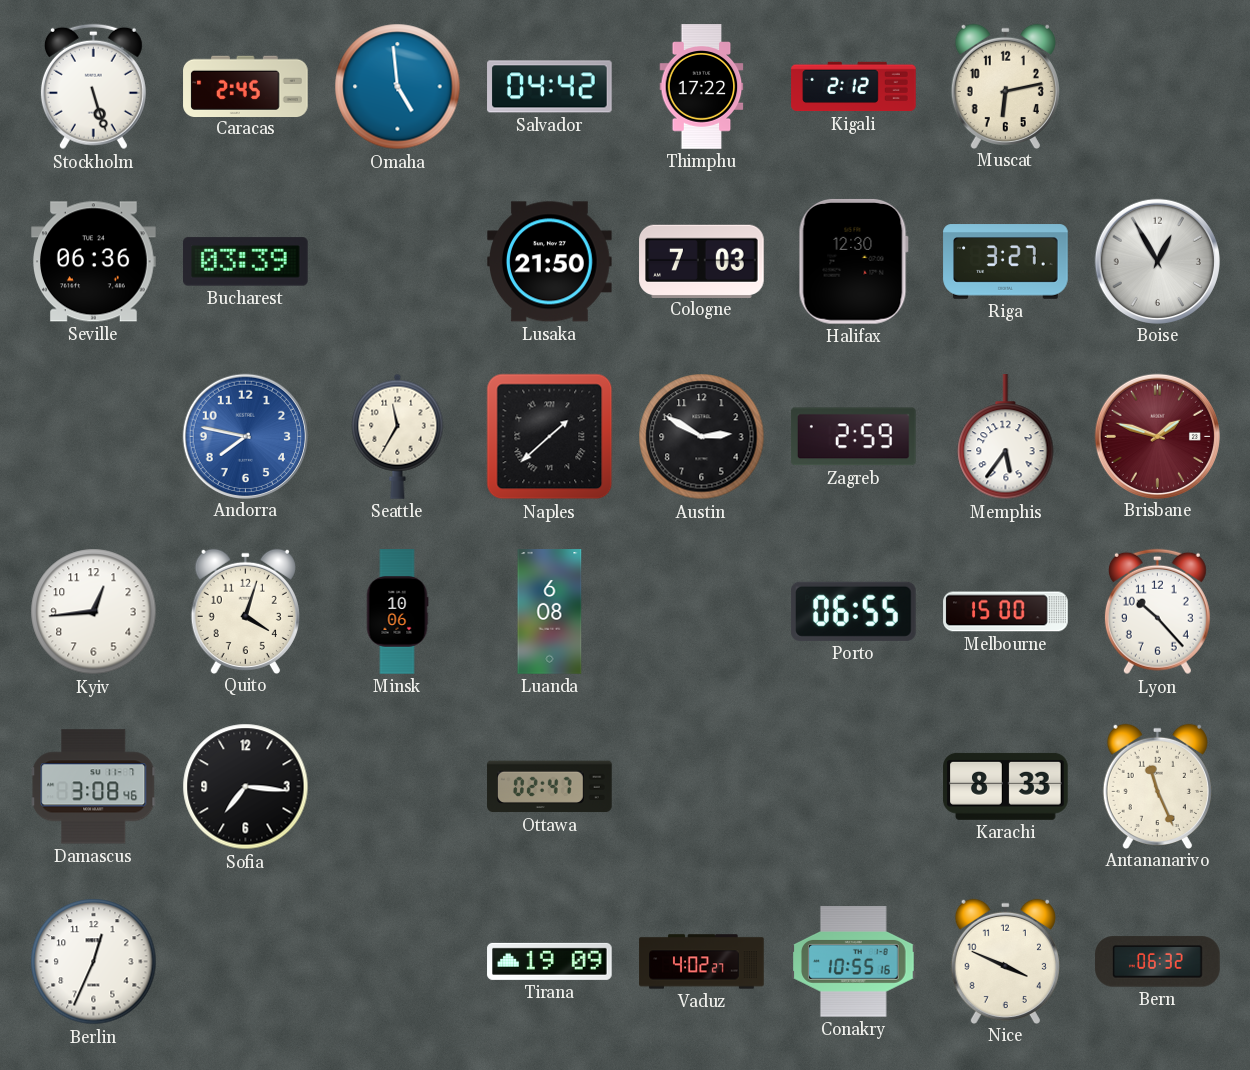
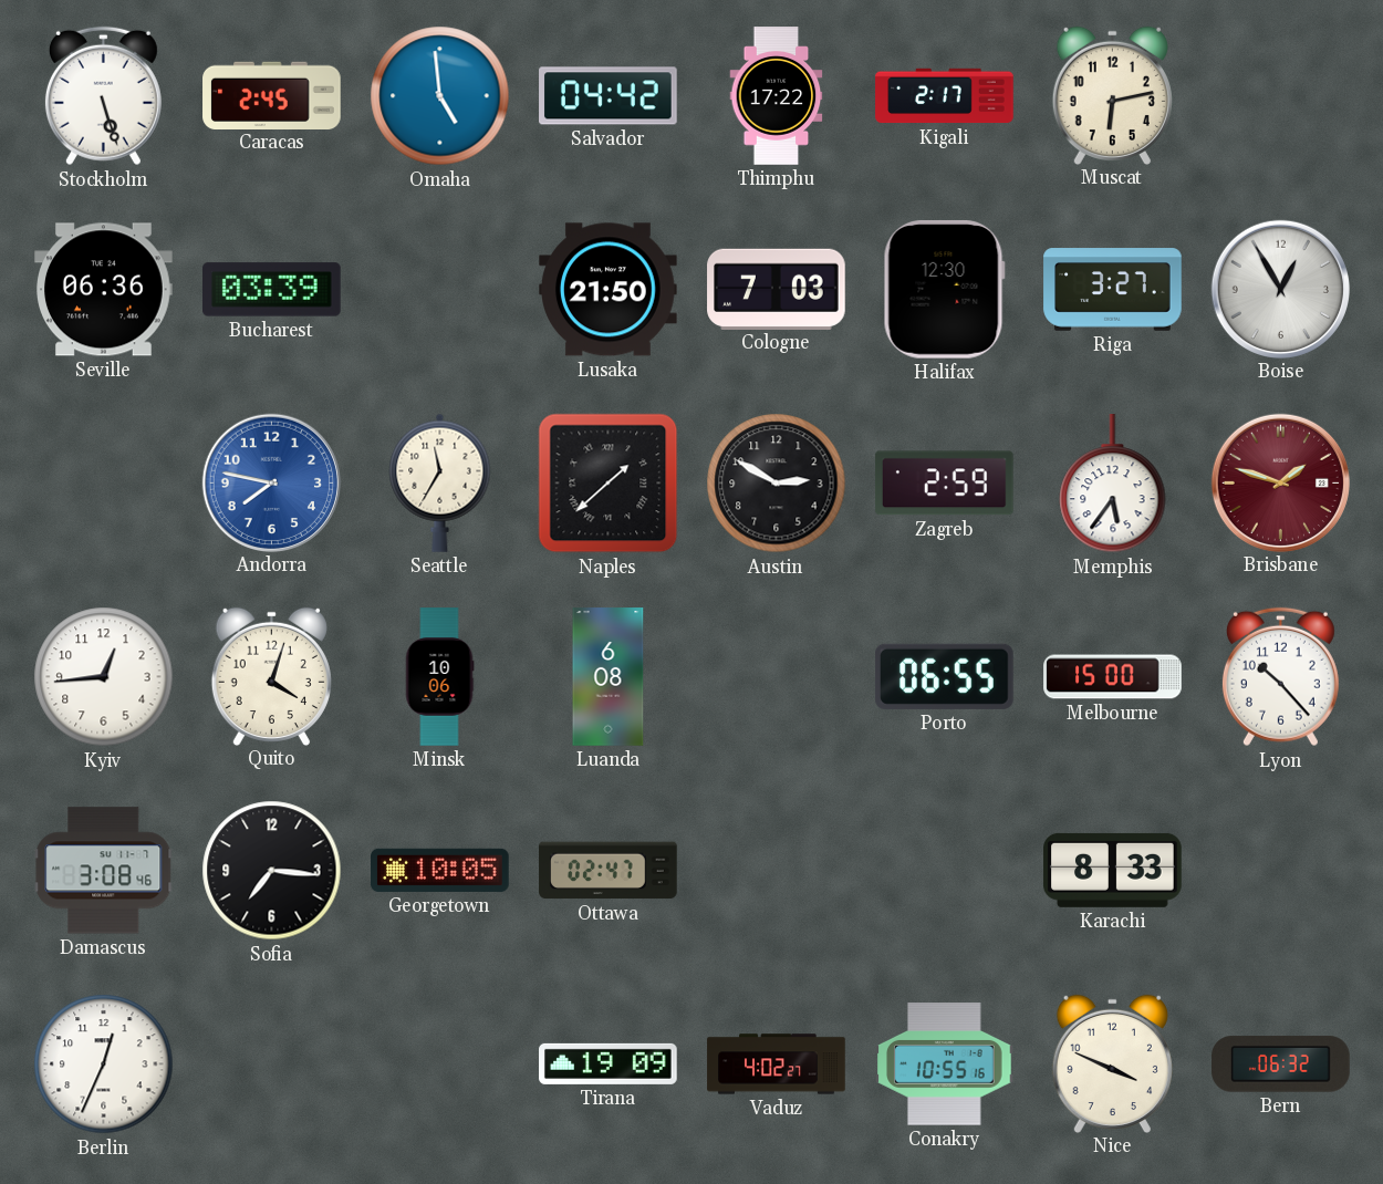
Kigali: 2:12 -> 2:17 (945, 96)
Georgetown: none -> 10:05 (440, 870)
Antananarivo: 11:26 -> none (1157, 786)
